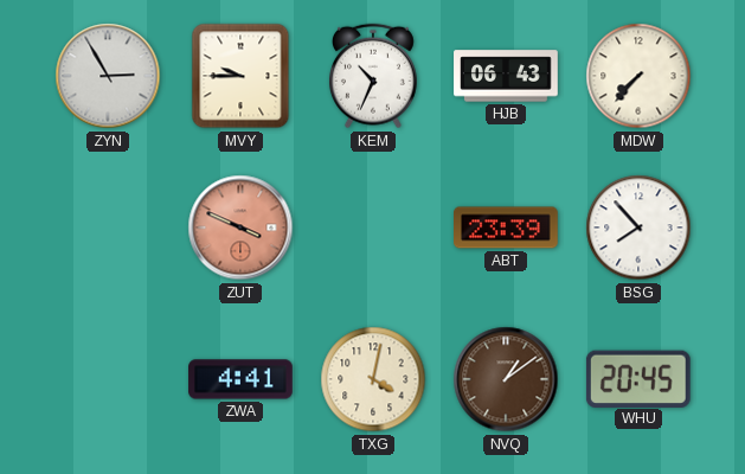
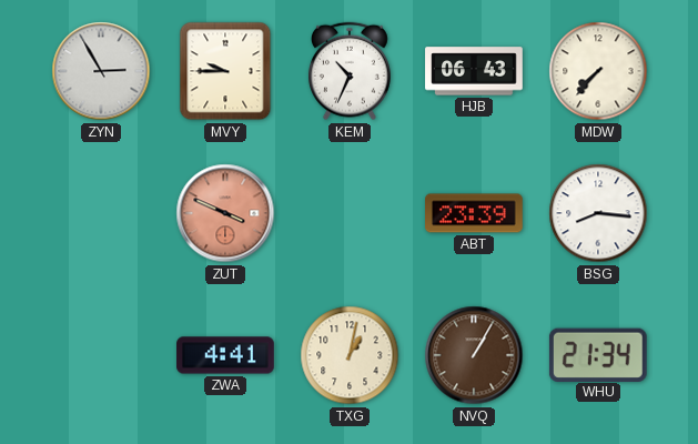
BSG: 7:53 -> 8:16 (598, 213)
TXG: 4:02 -> 1:02 (350, 355)
NVQ: 1:09 -> 1:05 (474, 355)
WHU: 20:45 -> 21:34 (598, 354)
